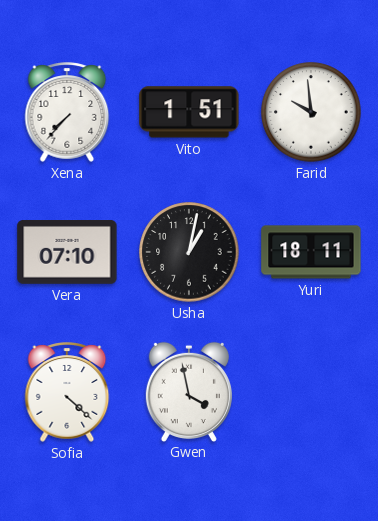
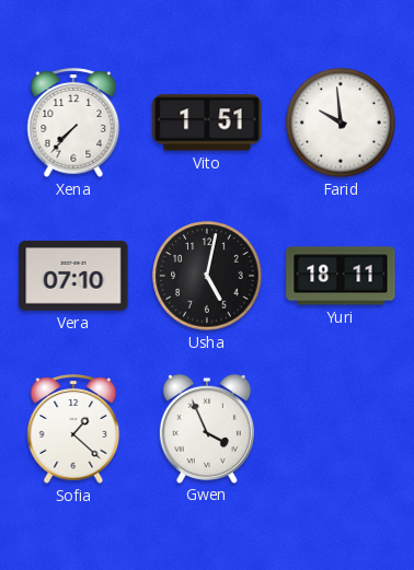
Usha: 1:02 -> 5:02 (207, 276)
Sofia: 4:22 -> 1:22 (73, 429)
Gwen: 3:58 -> 3:56 (207, 428)
